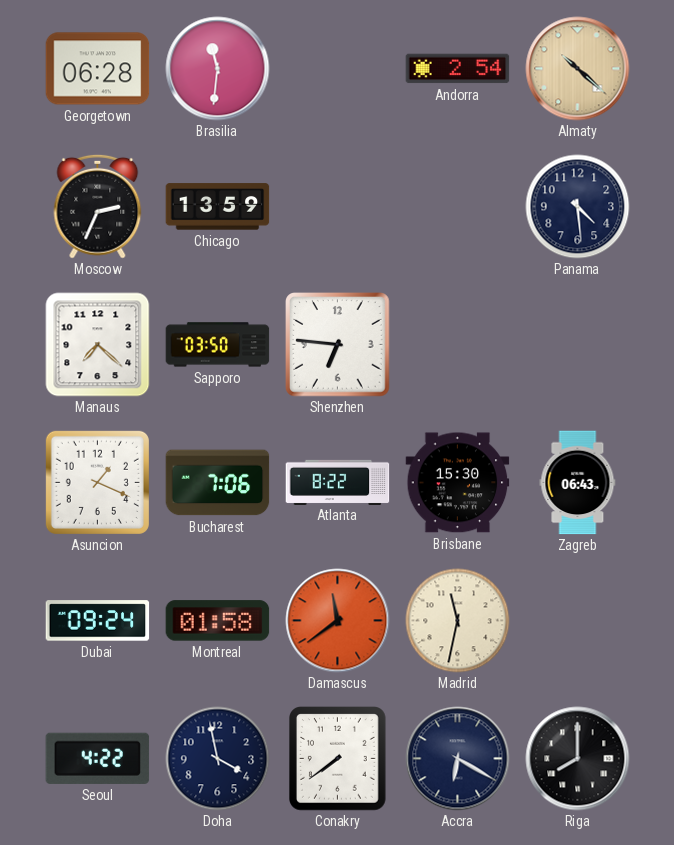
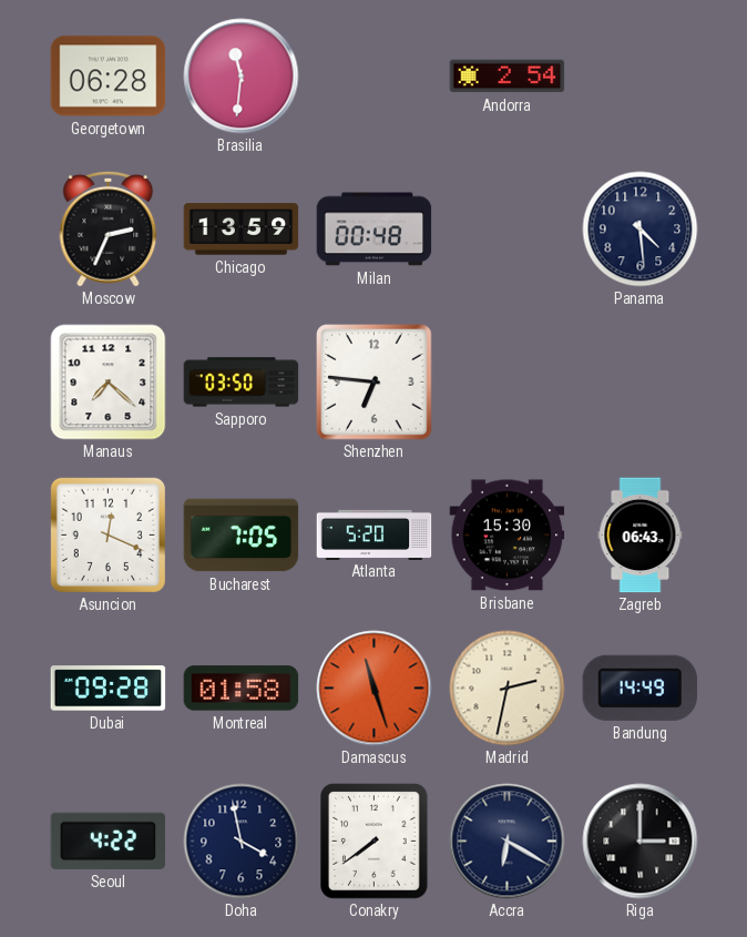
Almaty: 10:22 -> none (578, 69)
Milan: none -> 00:48 (375, 230)
Asuncion: 1:19 -> 12:19 (108, 534)
Bucharest: 7:06 -> 7:05 (242, 536)
Atlanta: 8:22 -> 5:20 (375, 534)
Dubai: 09:24 -> 09:28 (109, 689)
Damascus: 11:39 -> 11:27 (375, 689)
Madrid: 11:32 -> 2:32 (508, 689)
Bandung: none -> 14:49 (641, 688)
Riga: 8:00 -> 3:00 (641, 842)
